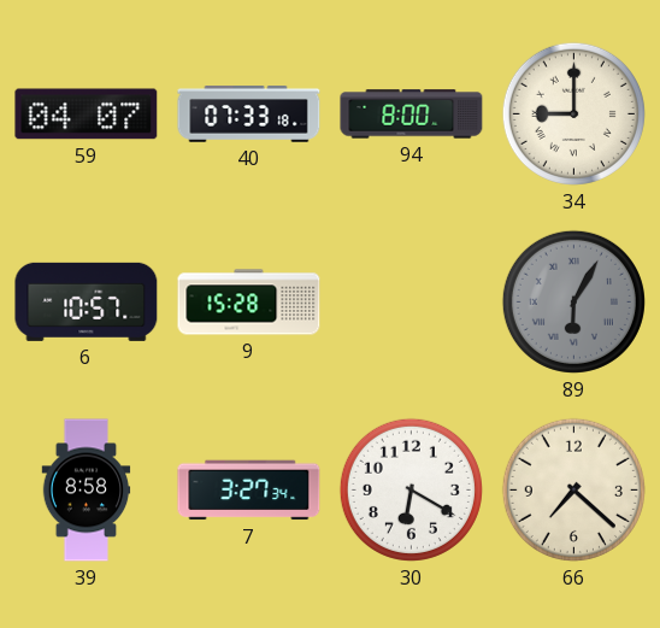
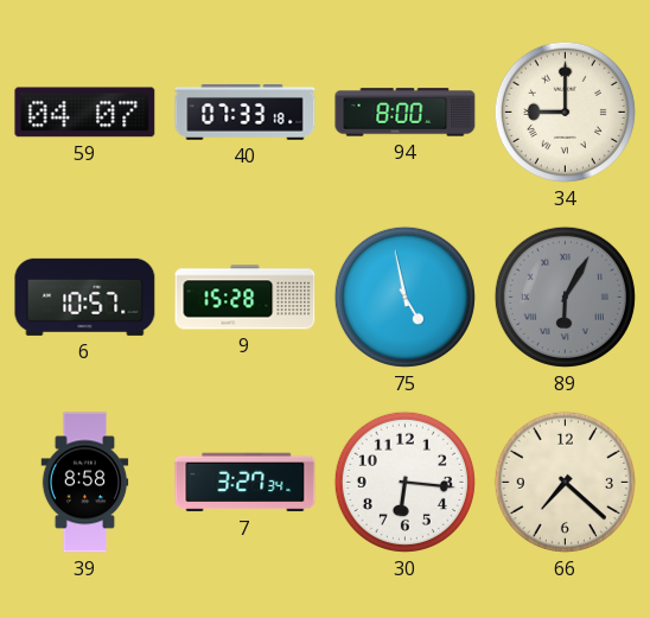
75: none -> 4:58 (404, 297)
30: 6:20 -> 6:16 (404, 482)
